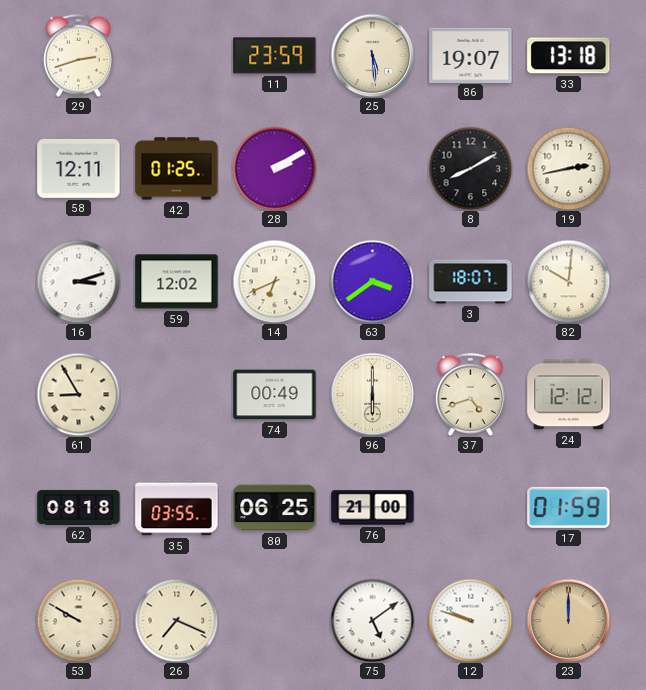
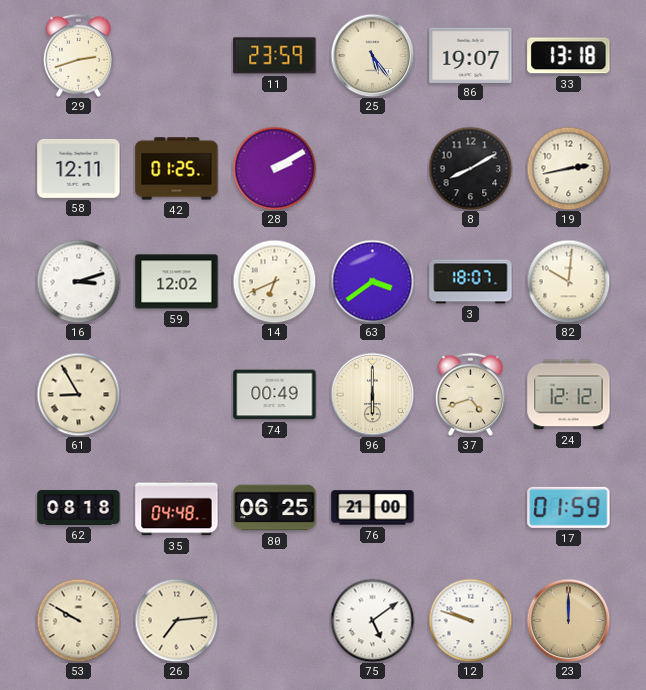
25: 5:29 -> 5:24 (372, 55)
35: 03:55 -> 04:48 (177, 508)
26: 7:19 -> 7:14 (176, 620)
